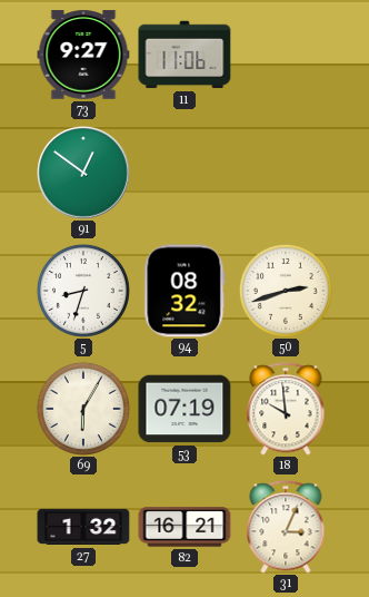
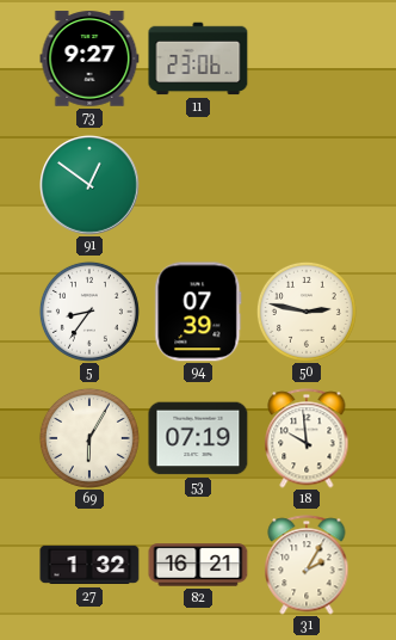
11: 11:06 -> 23:06 (198, 59)
5: 8:33 -> 8:36 (89, 312)
94: 08:32 -> 07:39 (198, 312)
50: 2:42 -> 2:47 (307, 312)
31: 3:04 -> 2:05 (307, 565)
